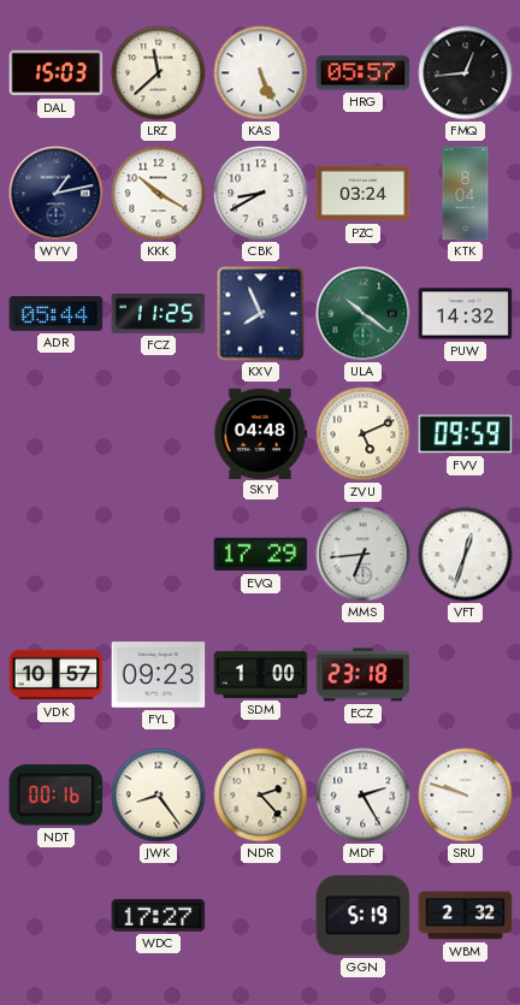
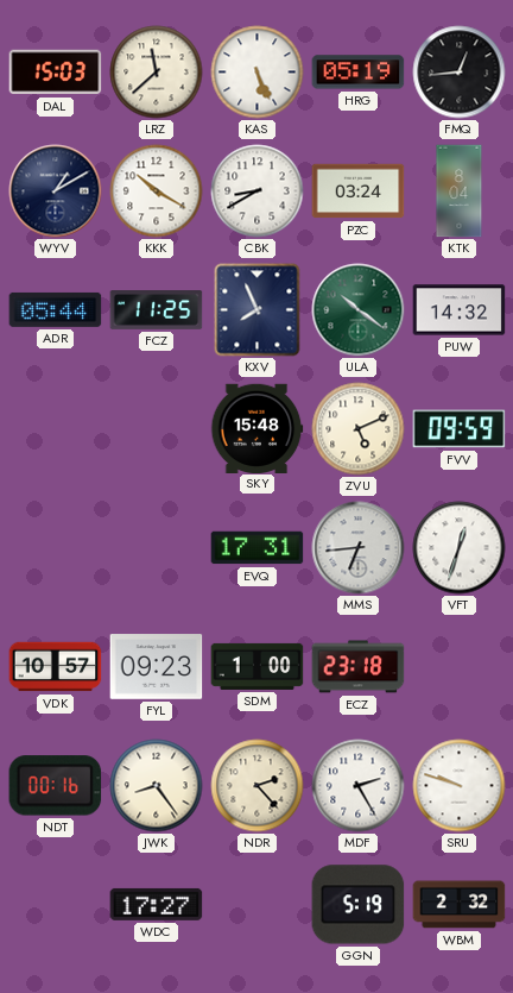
HRG: 05:57 -> 05:19 (359, 73)
WYV: 1:13 -> 1:10 (56, 191)
SKY: 04:48 -> 15:48 (258, 428)
EVQ: 17:29 -> 17:31 (258, 548)
